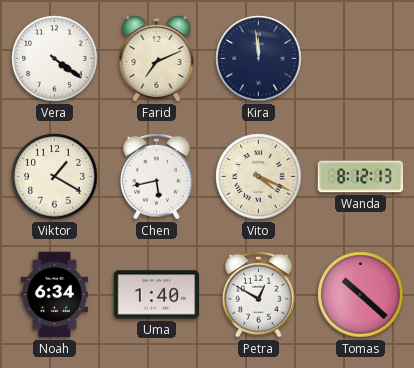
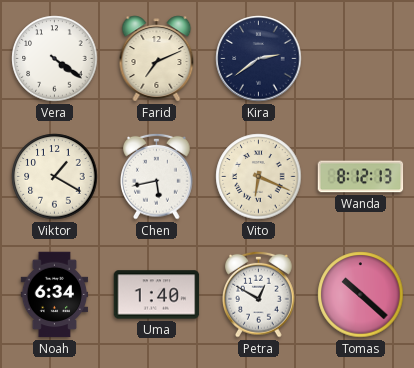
Kira: 11:59 -> 2:39 (259, 59)
Vito: 4:19 -> 6:19 (259, 177)
